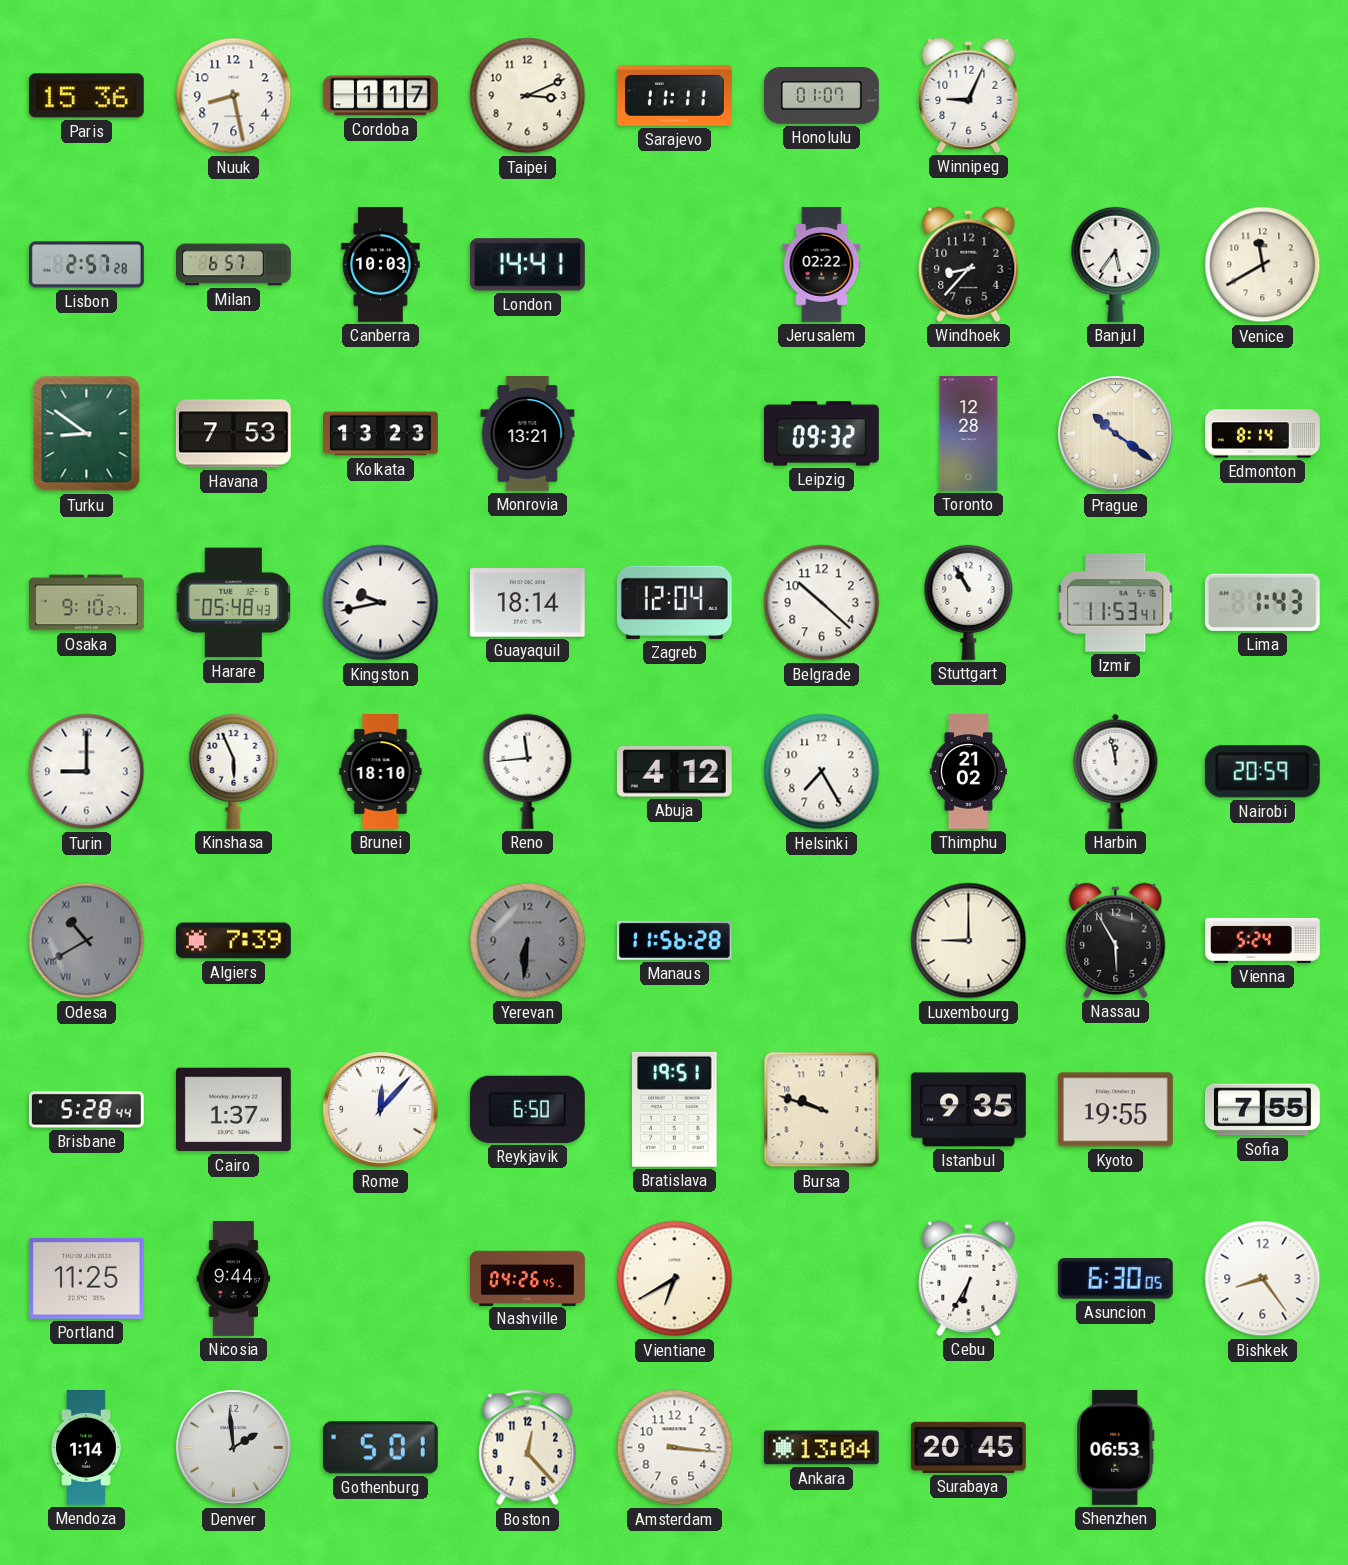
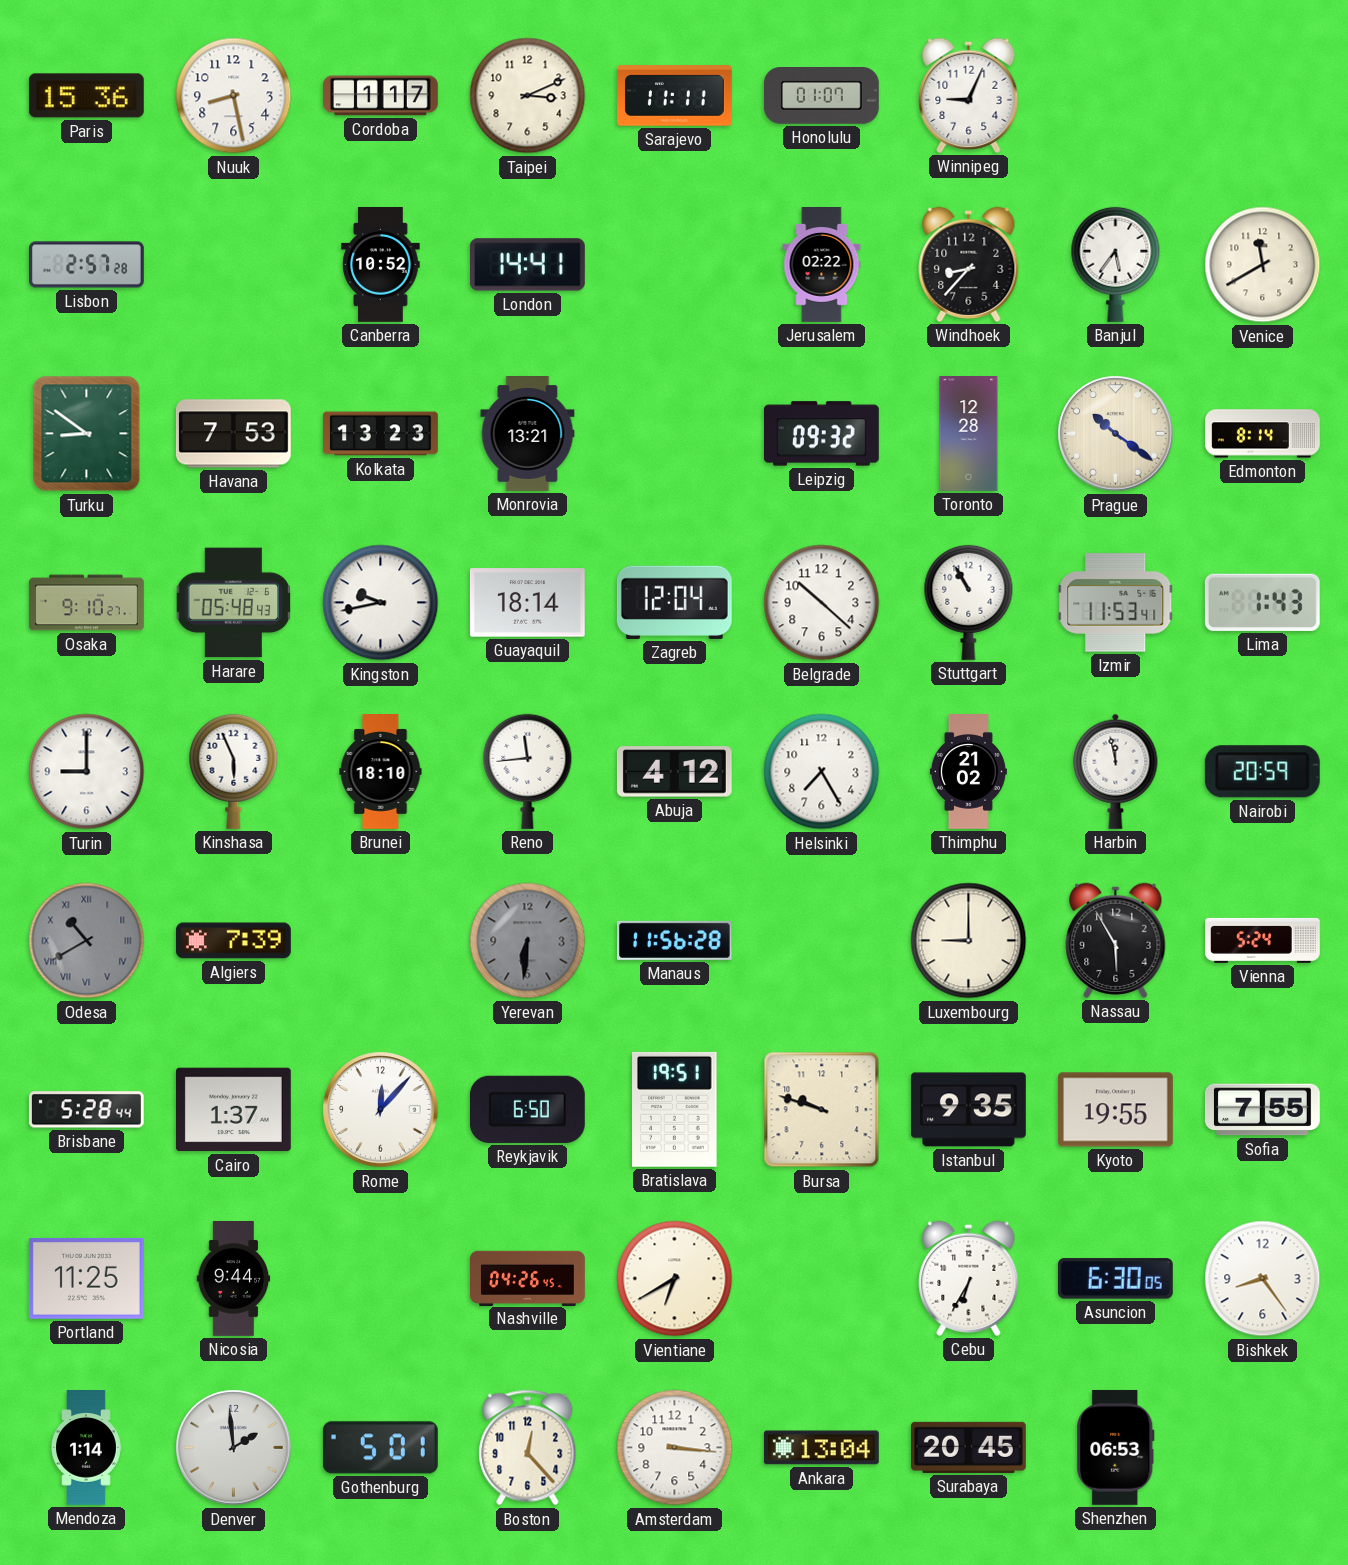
Milan: 6:57 -> none (234, 265)
Canberra: 10:03 -> 10:52 (381, 265)
